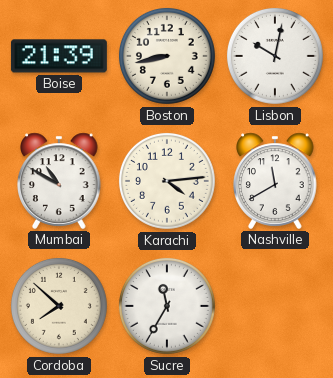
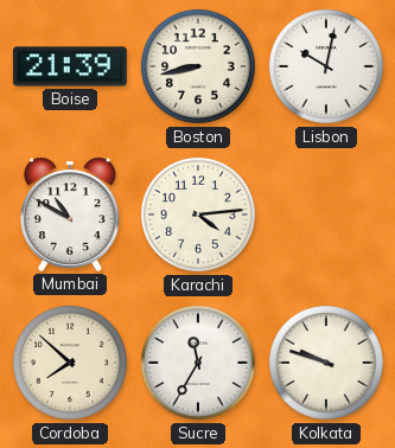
Nashville: 11:40 -> none (275, 181)
Kolkata: none -> 9:48 (326, 363)
